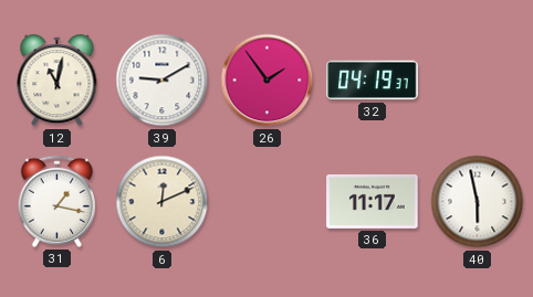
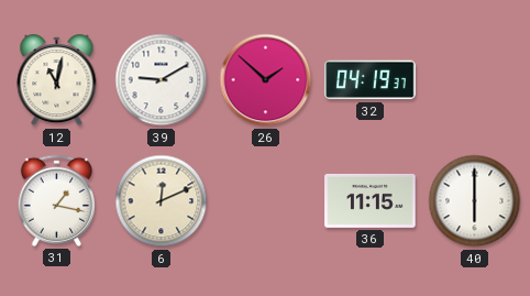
26: 1:54 -> 1:52 (266, 80)
36: 11:17 -> 11:15 (371, 200)
40: 5:58 -> 6:00 (475, 201)
